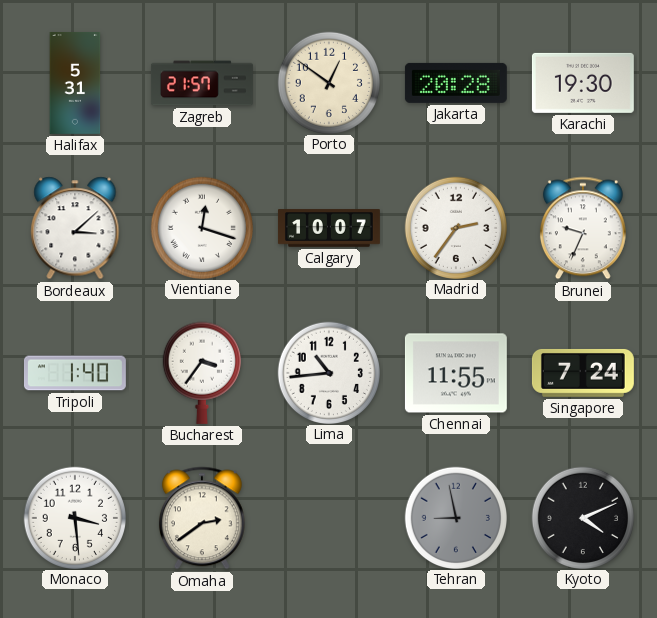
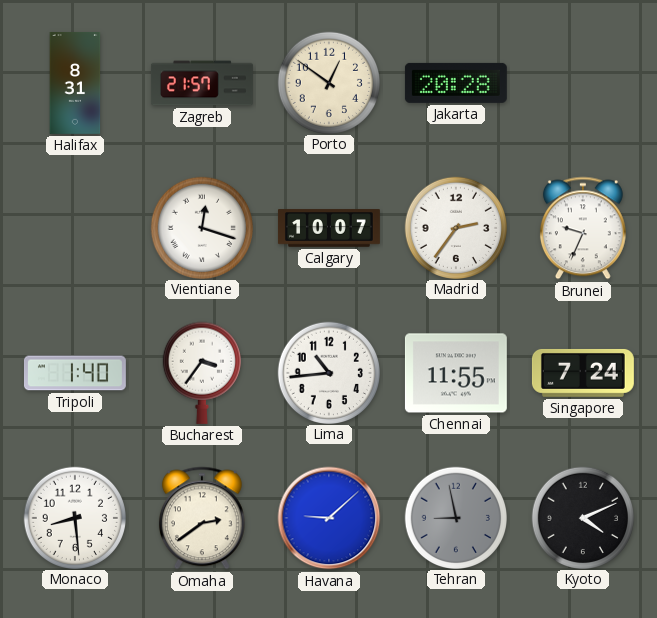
Halifax: 5:31 -> 8:31 (75, 83)
Karachi: 19:30 -> none (583, 83)
Bordeaux: 3:08 -> none (75, 228)
Monaco: 3:29 -> 8:29 (74, 517)
Havana: none -> 9:08 (329, 518)
